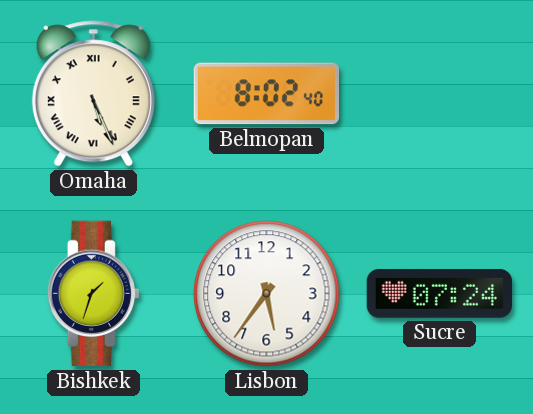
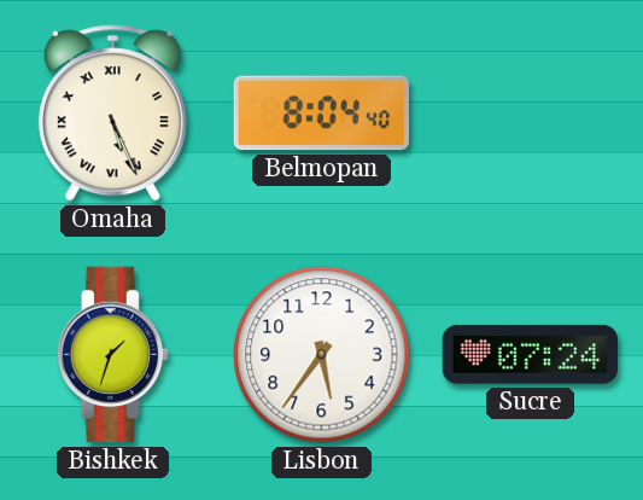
Belmopan: 8:02 -> 8:04 (321, 114)
